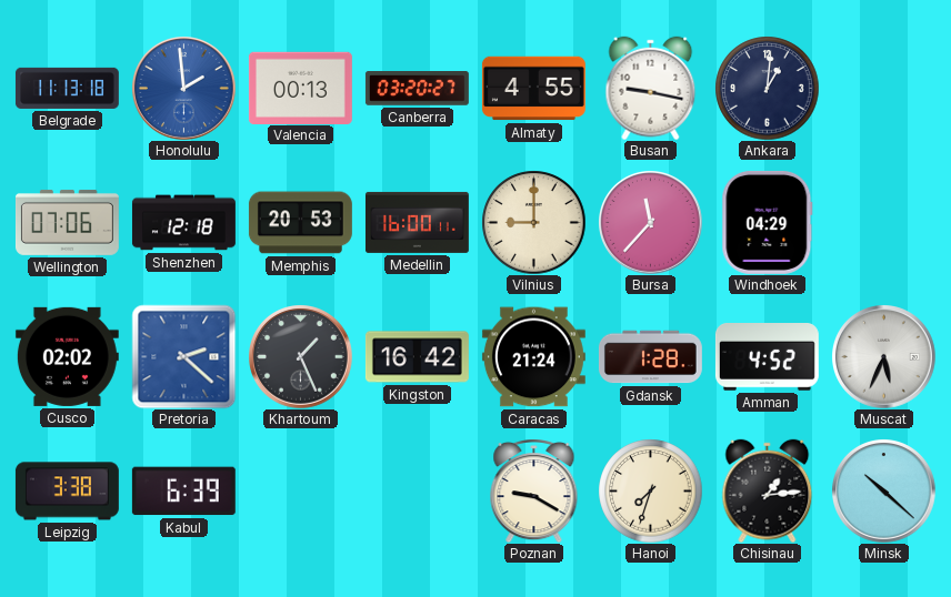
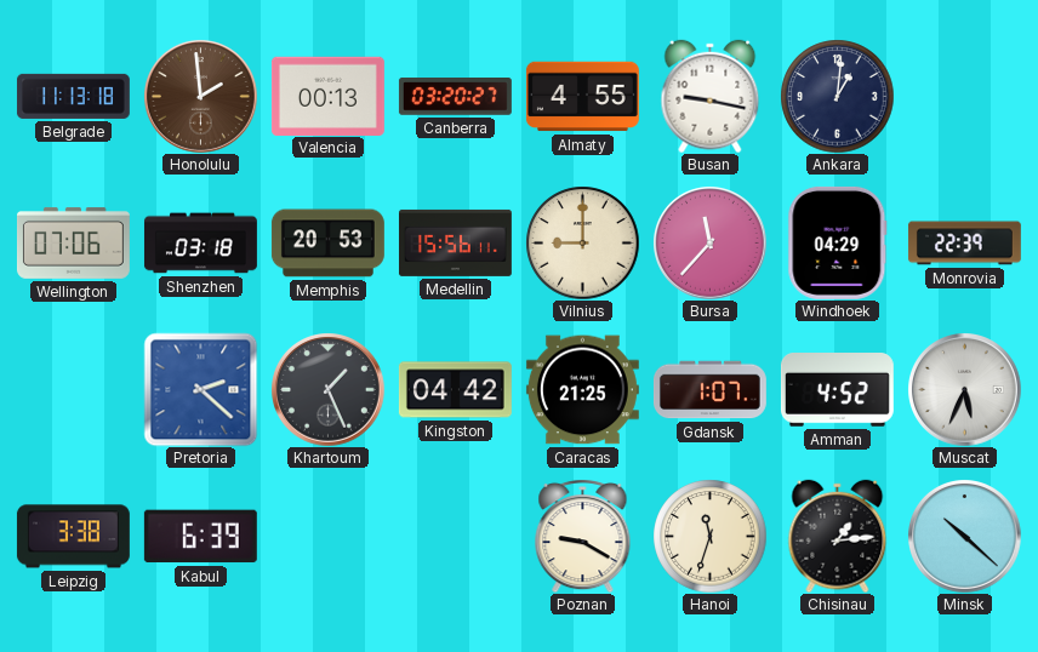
Honolulu dial: blue -> brown (201, 97)
Shenzhen: 12:18 -> 03:18 (200, 244)
Medellin: 16:00 -> 15:56 (455, 242)
Monrovia: none -> 22:39 (964, 244)
Cusco: 02:02 -> none (67, 356)
Kingston: 16:42 -> 04:42 (455, 390)
Caracas: 21:24 -> 21:25 (582, 390)
Gdansk: 1:28 -> 1:07 (709, 390)
Hanoi: 7:33 -> 11:33 (709, 536)
